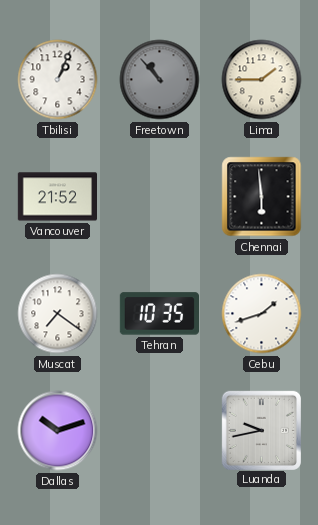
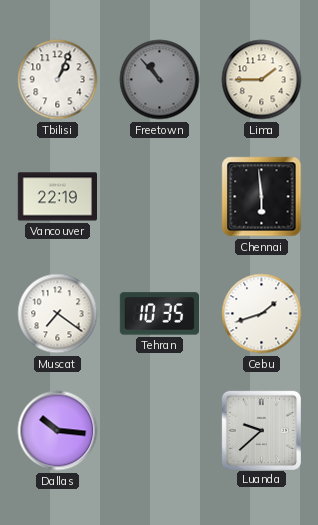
Vancouver: 21:52 -> 22:19 (57, 197)
Dallas: 10:12 -> 10:16 (58, 431)
Luanda: 9:43 -> 9:38 (261, 430)
